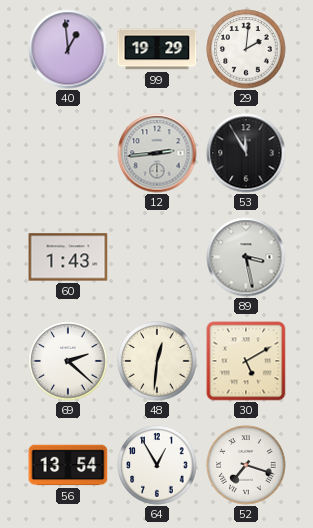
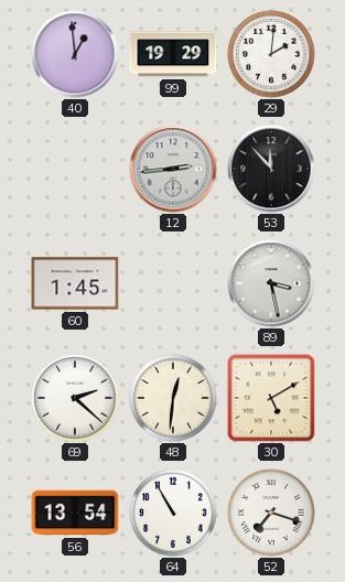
53: 11:55 -> 11:53 (271, 169)
60: 1:43 -> 1:45 (75, 283)
64: 12:55 -> 10:55 (173, 513)
